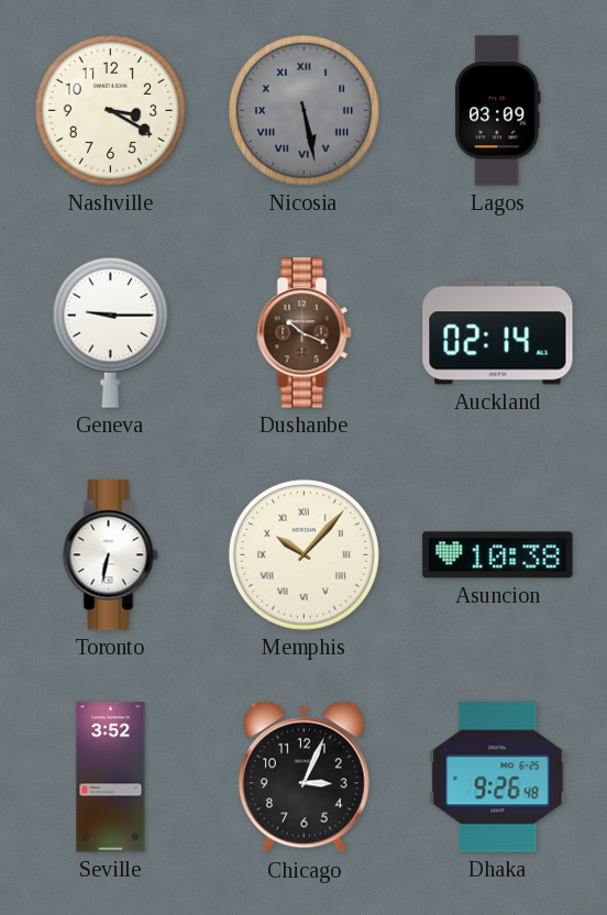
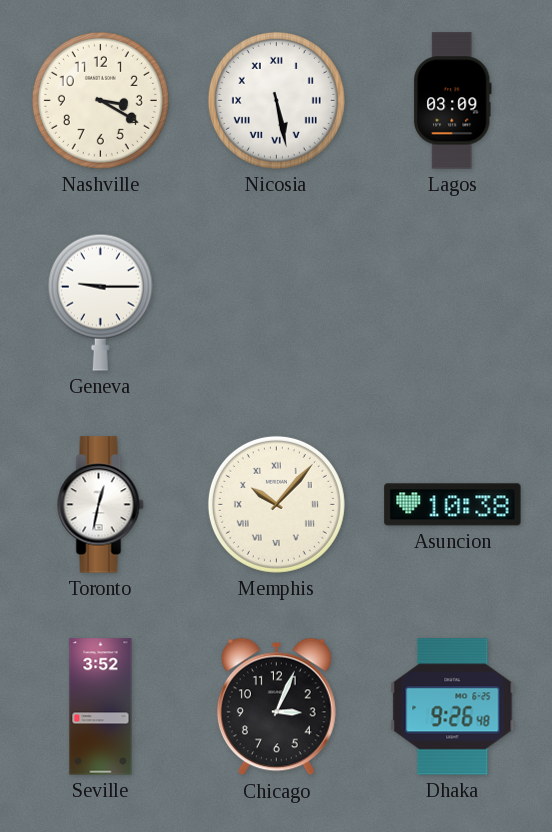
Nicosia dial: grey -> white (276, 100)
Dushanbe: 10:19 -> none (305, 333)
Auckland: 02:14 -> none (498, 333)
Toronto: 6:32 -> 12:32 (101, 505)
